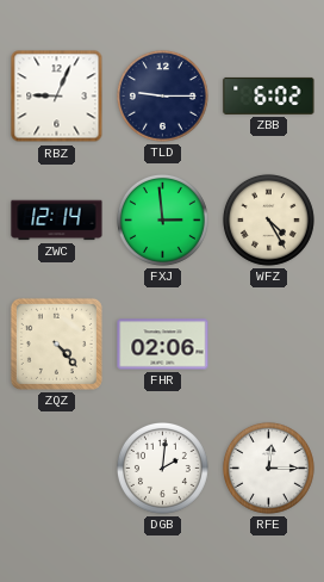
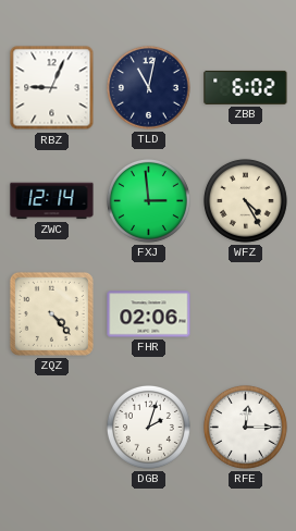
TLD: 9:15 -> 11:02 (148, 87)
DGB: 2:01 -> 2:03 (148, 427)
